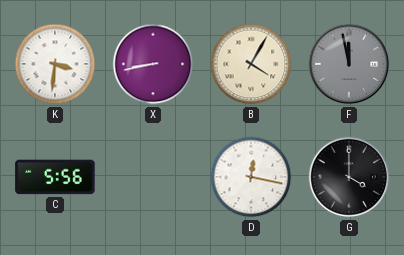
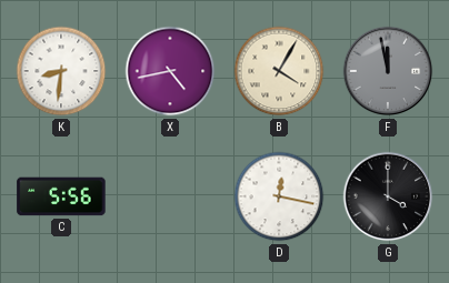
K: 3:31 -> 8:31 (61, 71)
X: 8:43 -> 4:43 (170, 71)
